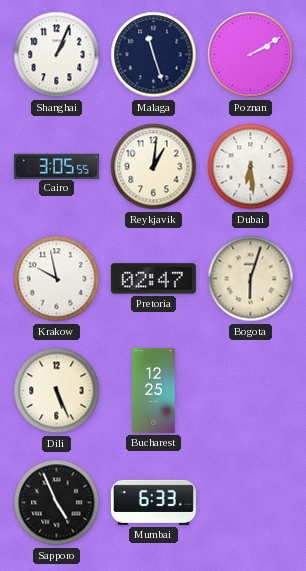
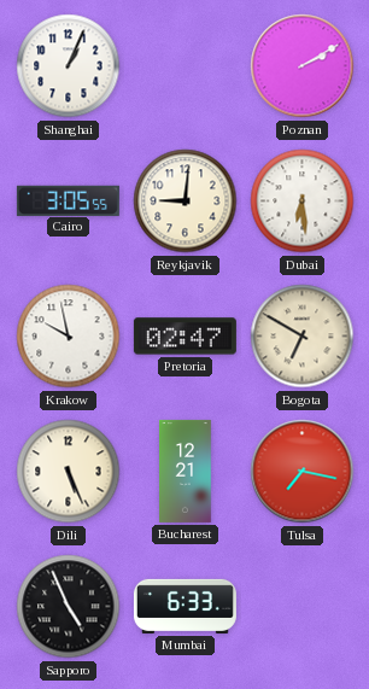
Malaga: 11:27 -> none (154, 55)
Reykjavik: 1:01 -> 9:01 (186, 202)
Bogota: 6:03 -> 6:50 (303, 337)
Bucharest: 12:25 -> 12:21 (186, 471)
Tulsa: none -> 7:17 (303, 472)
